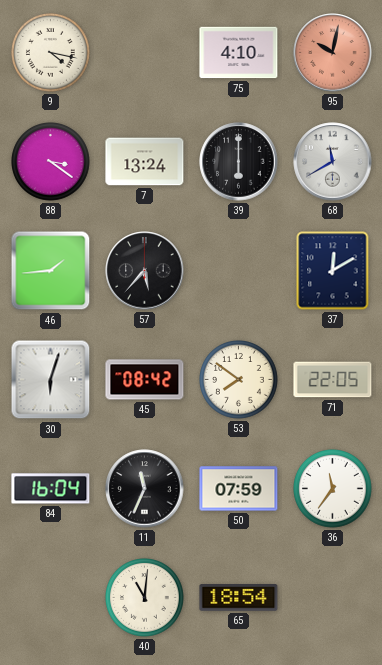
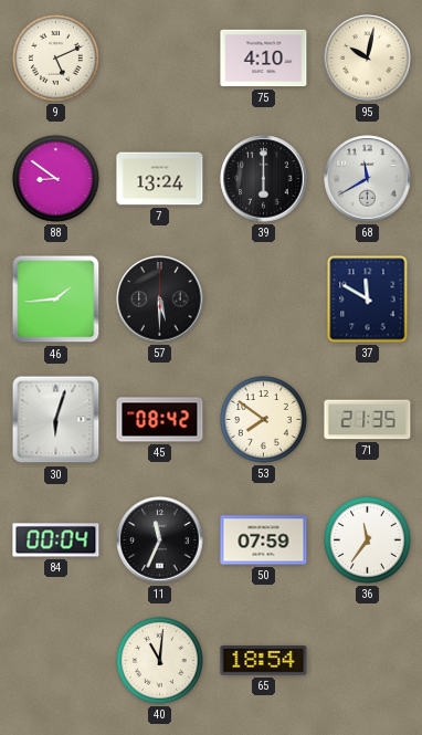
9: 4:17 -> 5:11 (56, 59)
95 dial: salmon -> cream (368, 59)
88: 3:21 -> 8:51 (56, 179)
57: 5:37 -> 5:30 (160, 300)
37: 12:10 -> 11:50 (368, 300)
71: 22:05 -> 21:35 (368, 420)
84: 16:04 -> 00:04 (56, 540)
